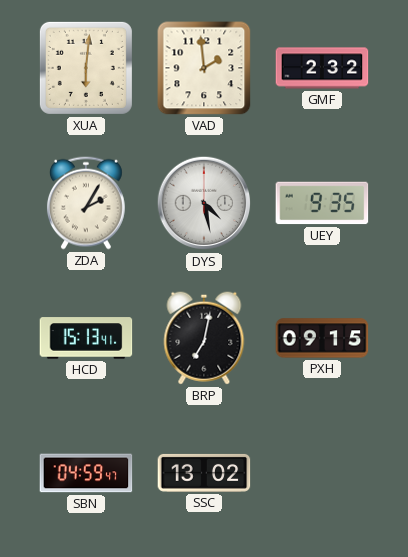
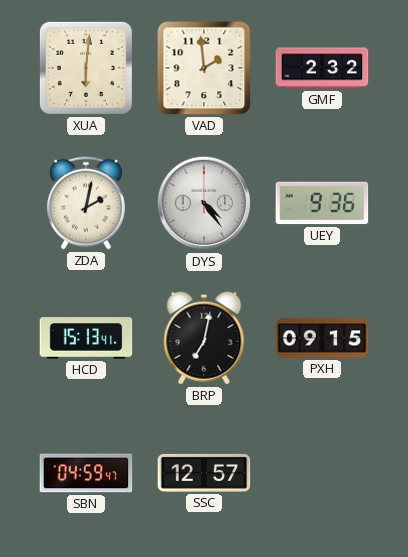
ZDA: 2:05 -> 2:02 (86, 203)
DYS: 4:28 -> 4:24 (204, 203)
UEY: 9:35 -> 9:36 (322, 203)
SSC: 13:02 -> 12:57 (204, 473)
